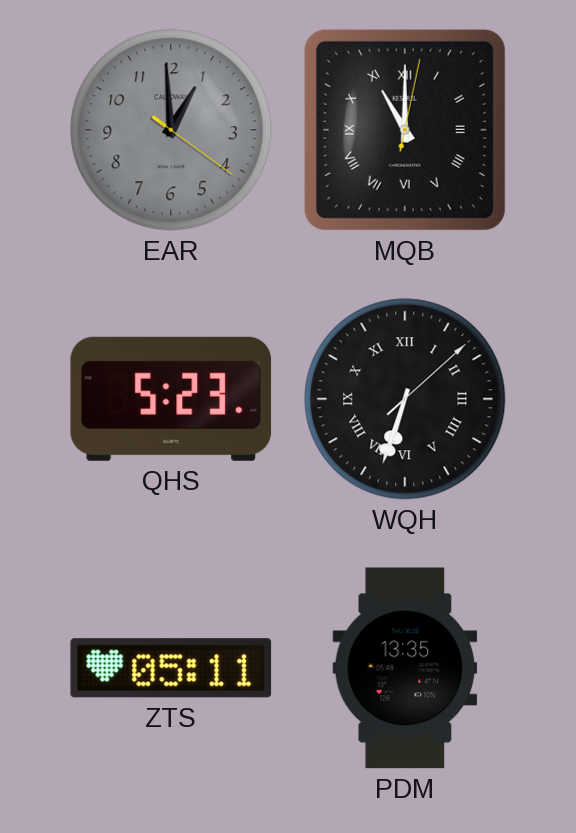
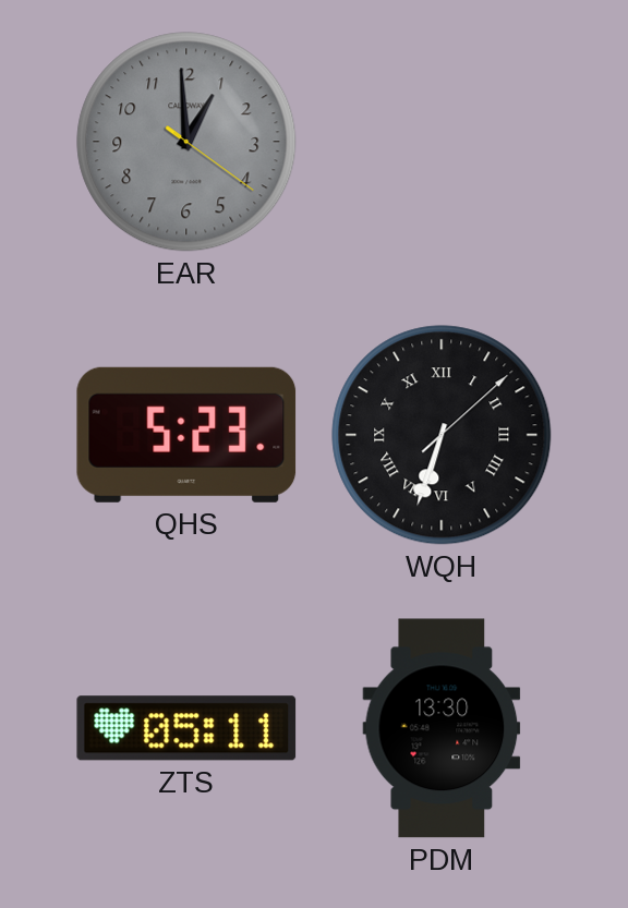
MQB: 11:00 -> none (405, 130)
PDM: 13:35 -> 13:30 (442, 728)
